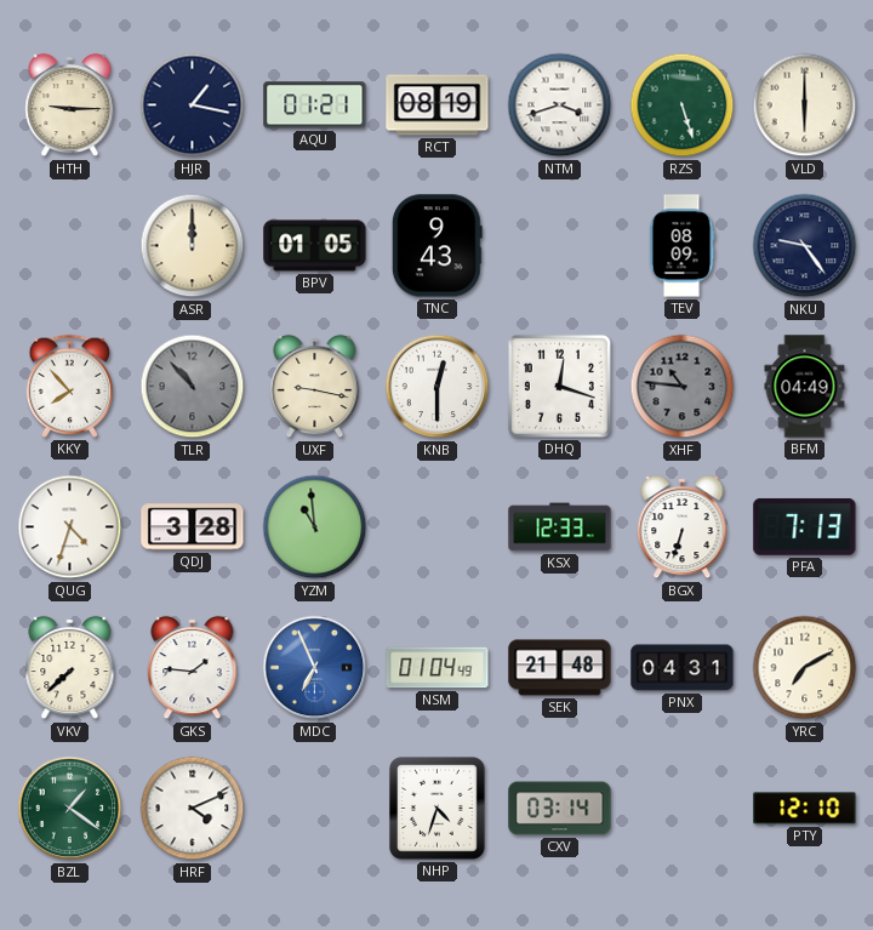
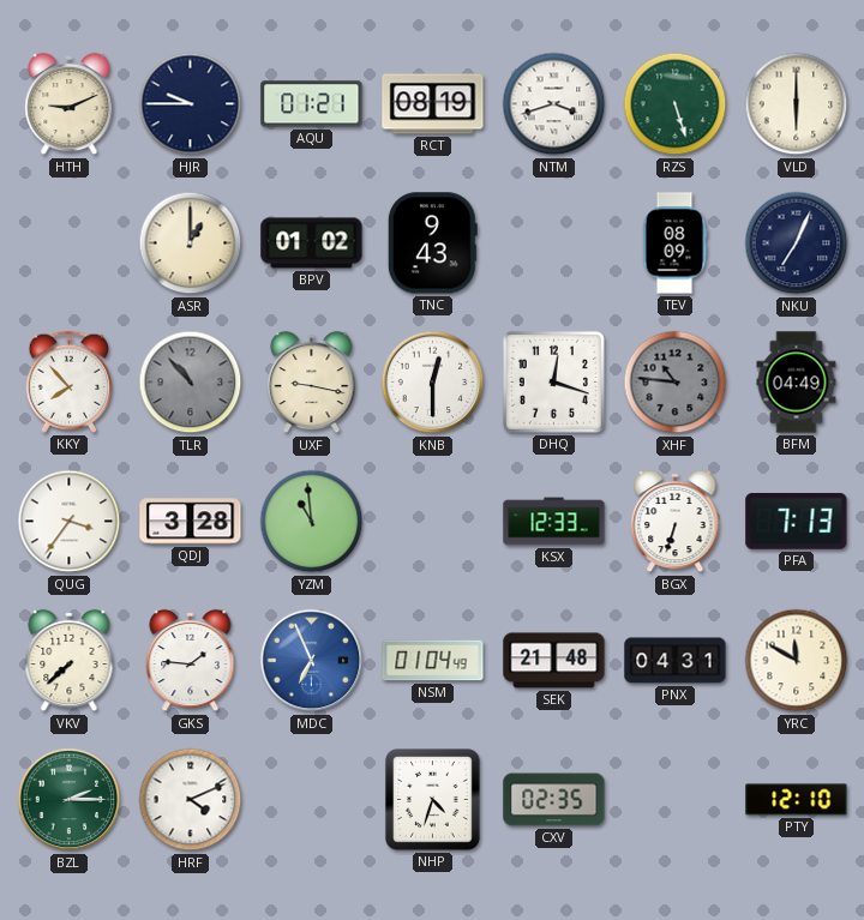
HTH: 9:15 -> 9:11 (70, 104)
HJR: 1:17 -> 9:45 (191, 104)
ASR: 12:00 -> 1:00 (191, 243)
BPV: 01:05 -> 01:02 (312, 243)
NKU: 9:24 -> 7:04 (797, 243)
QUG: 4:33 -> 3:36 (70, 522)
YRC: 7:10 -> 11:50 (797, 661)
BZL: 1:21 -> 2:15 (70, 800)
CXV: 03:14 -> 02:35 (554, 800)
